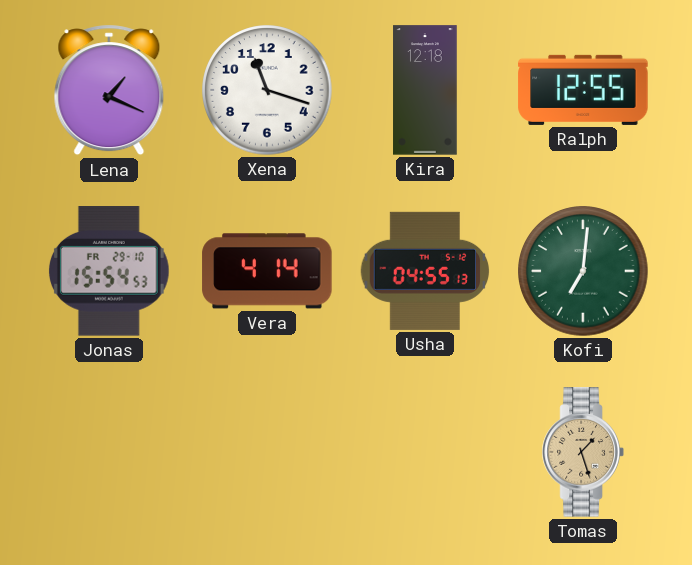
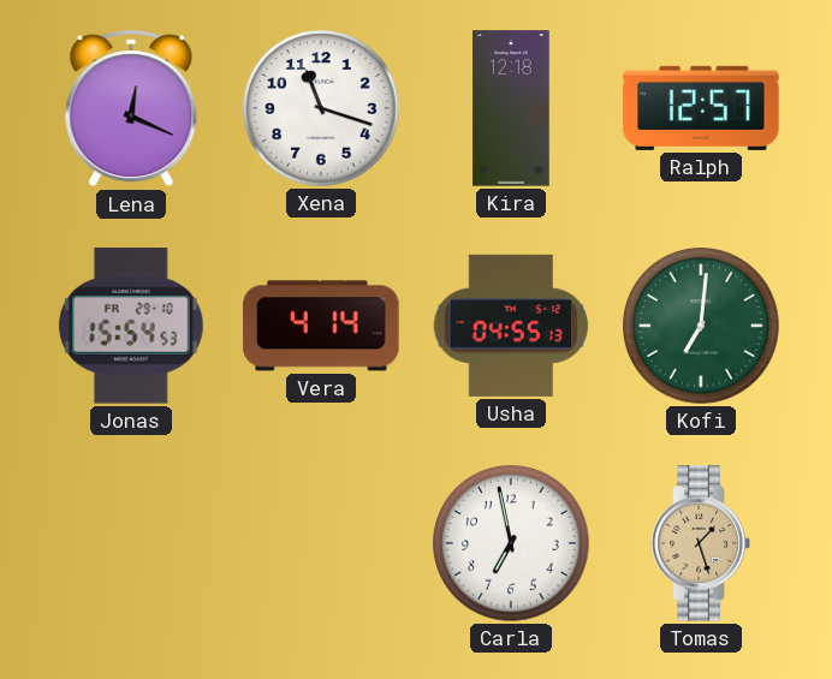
Lena: 1:19 -> 12:19 (131, 108)
Ralph: 12:55 -> 12:57 (701, 108)
Carla: none -> 6:58 (511, 543)
